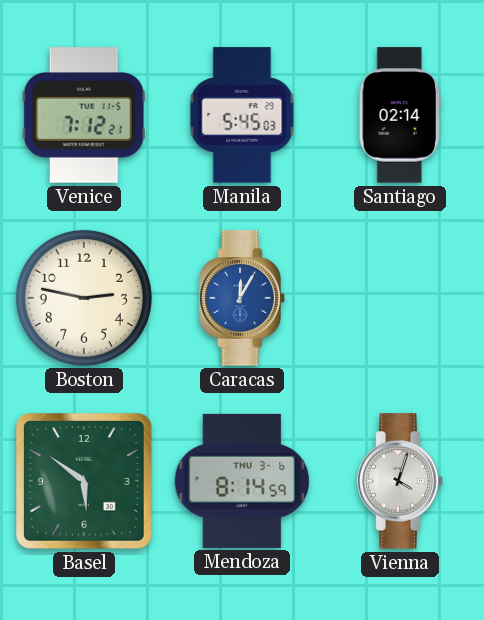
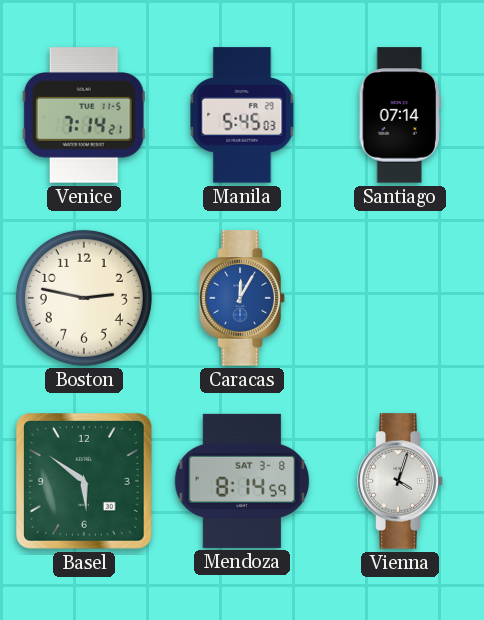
Venice: 7:12 -> 7:14 (84, 115)
Santiago: 02:14 -> 07:14 (400, 115)
Mendoza date: THU 3-6 -> SAT 3-8 (242, 481)
